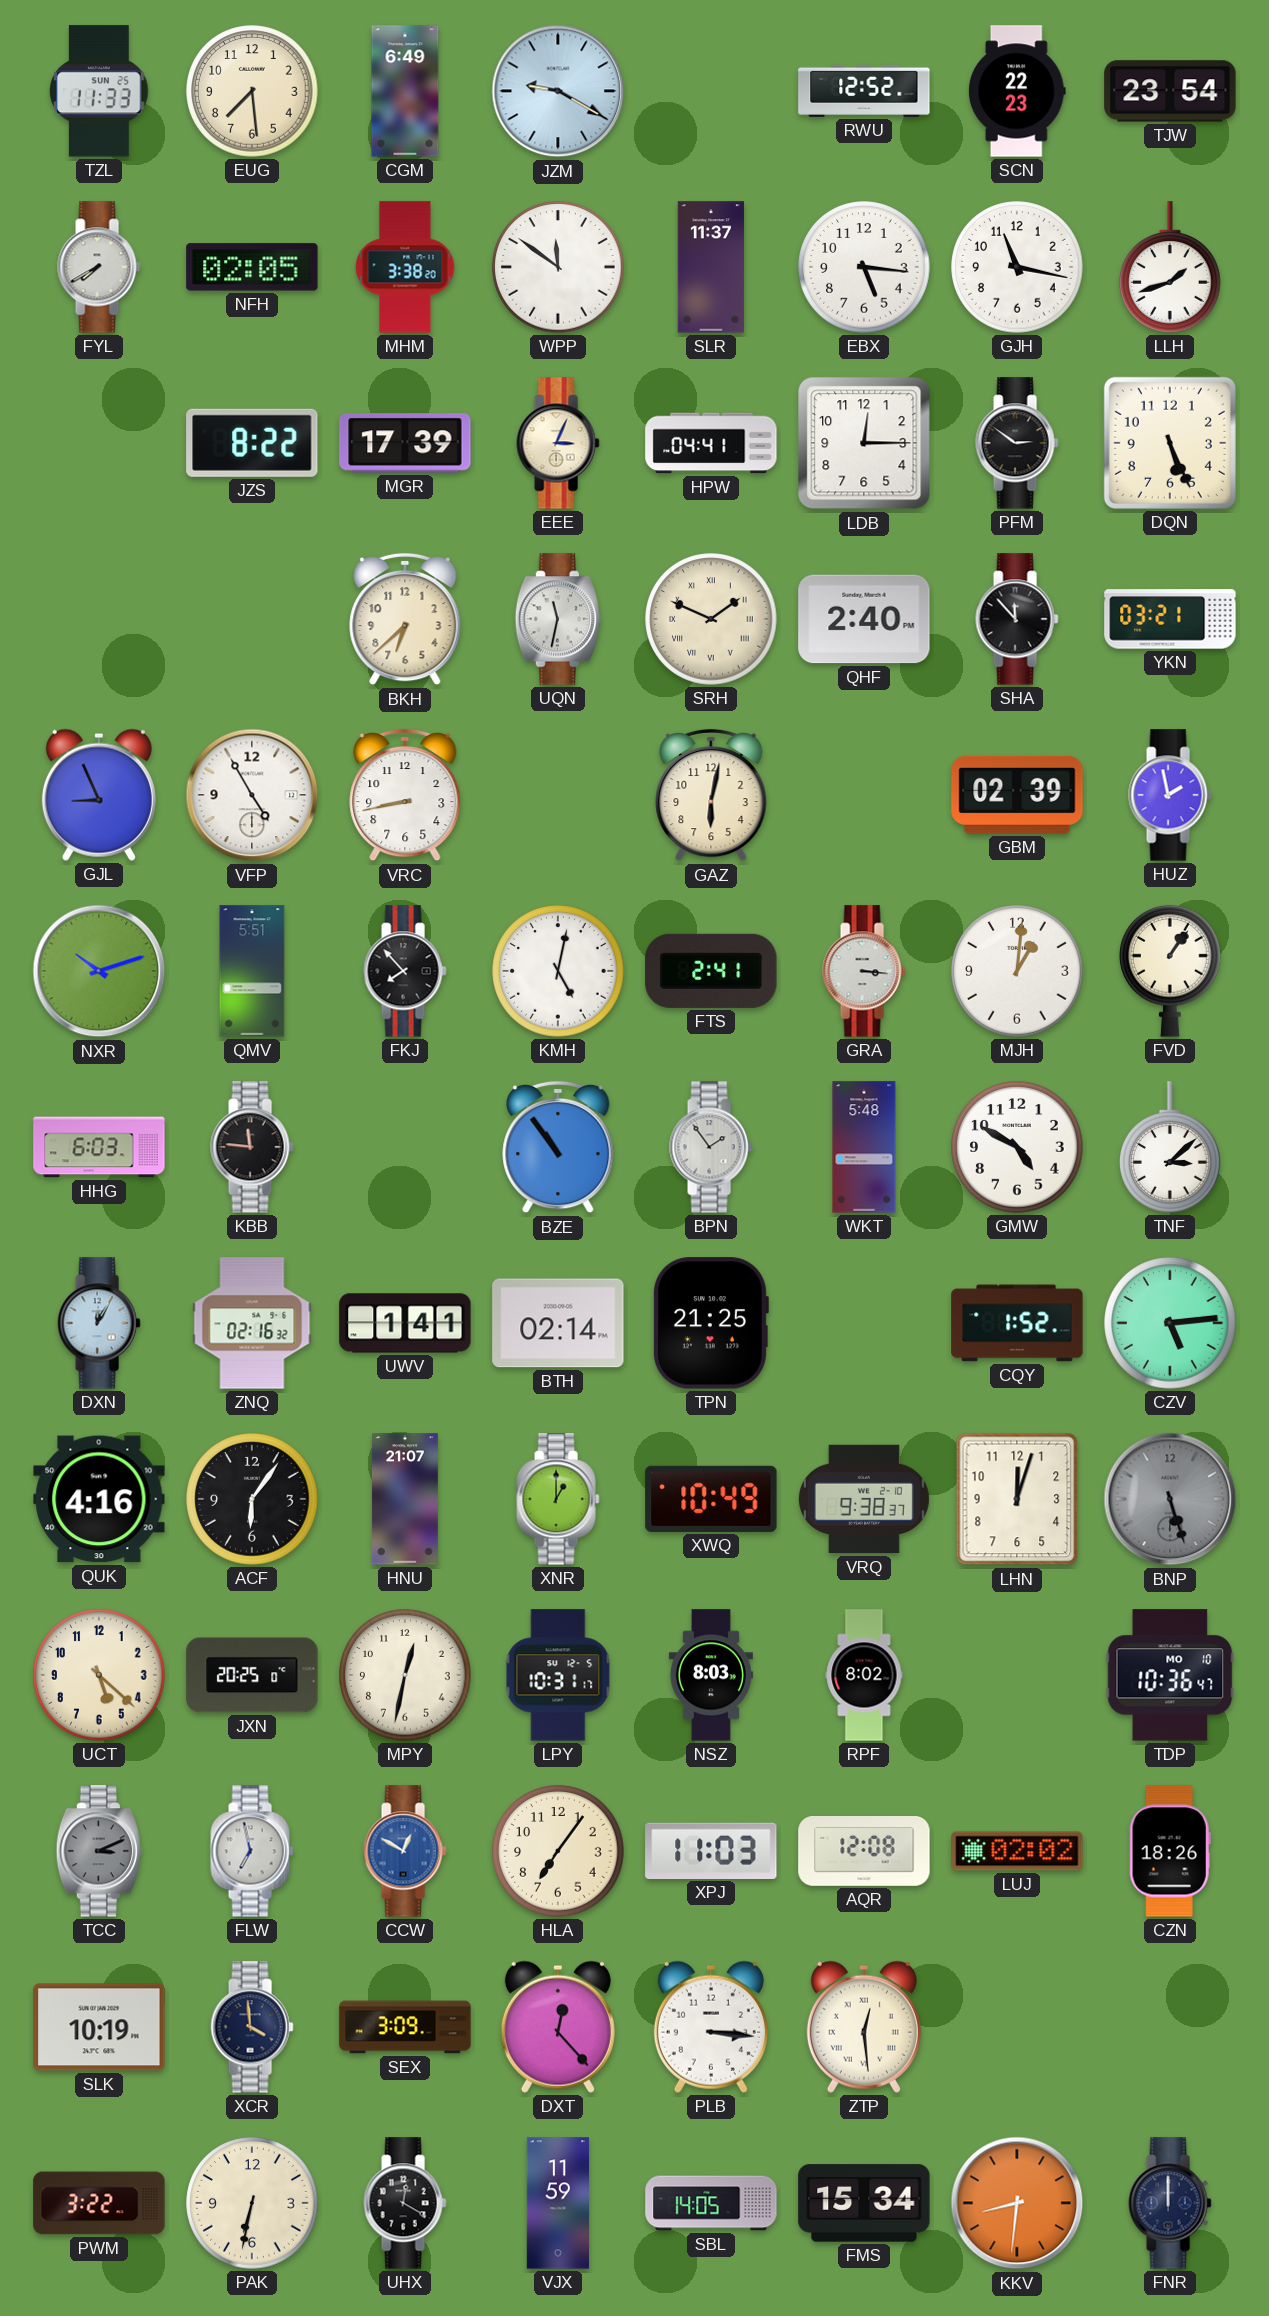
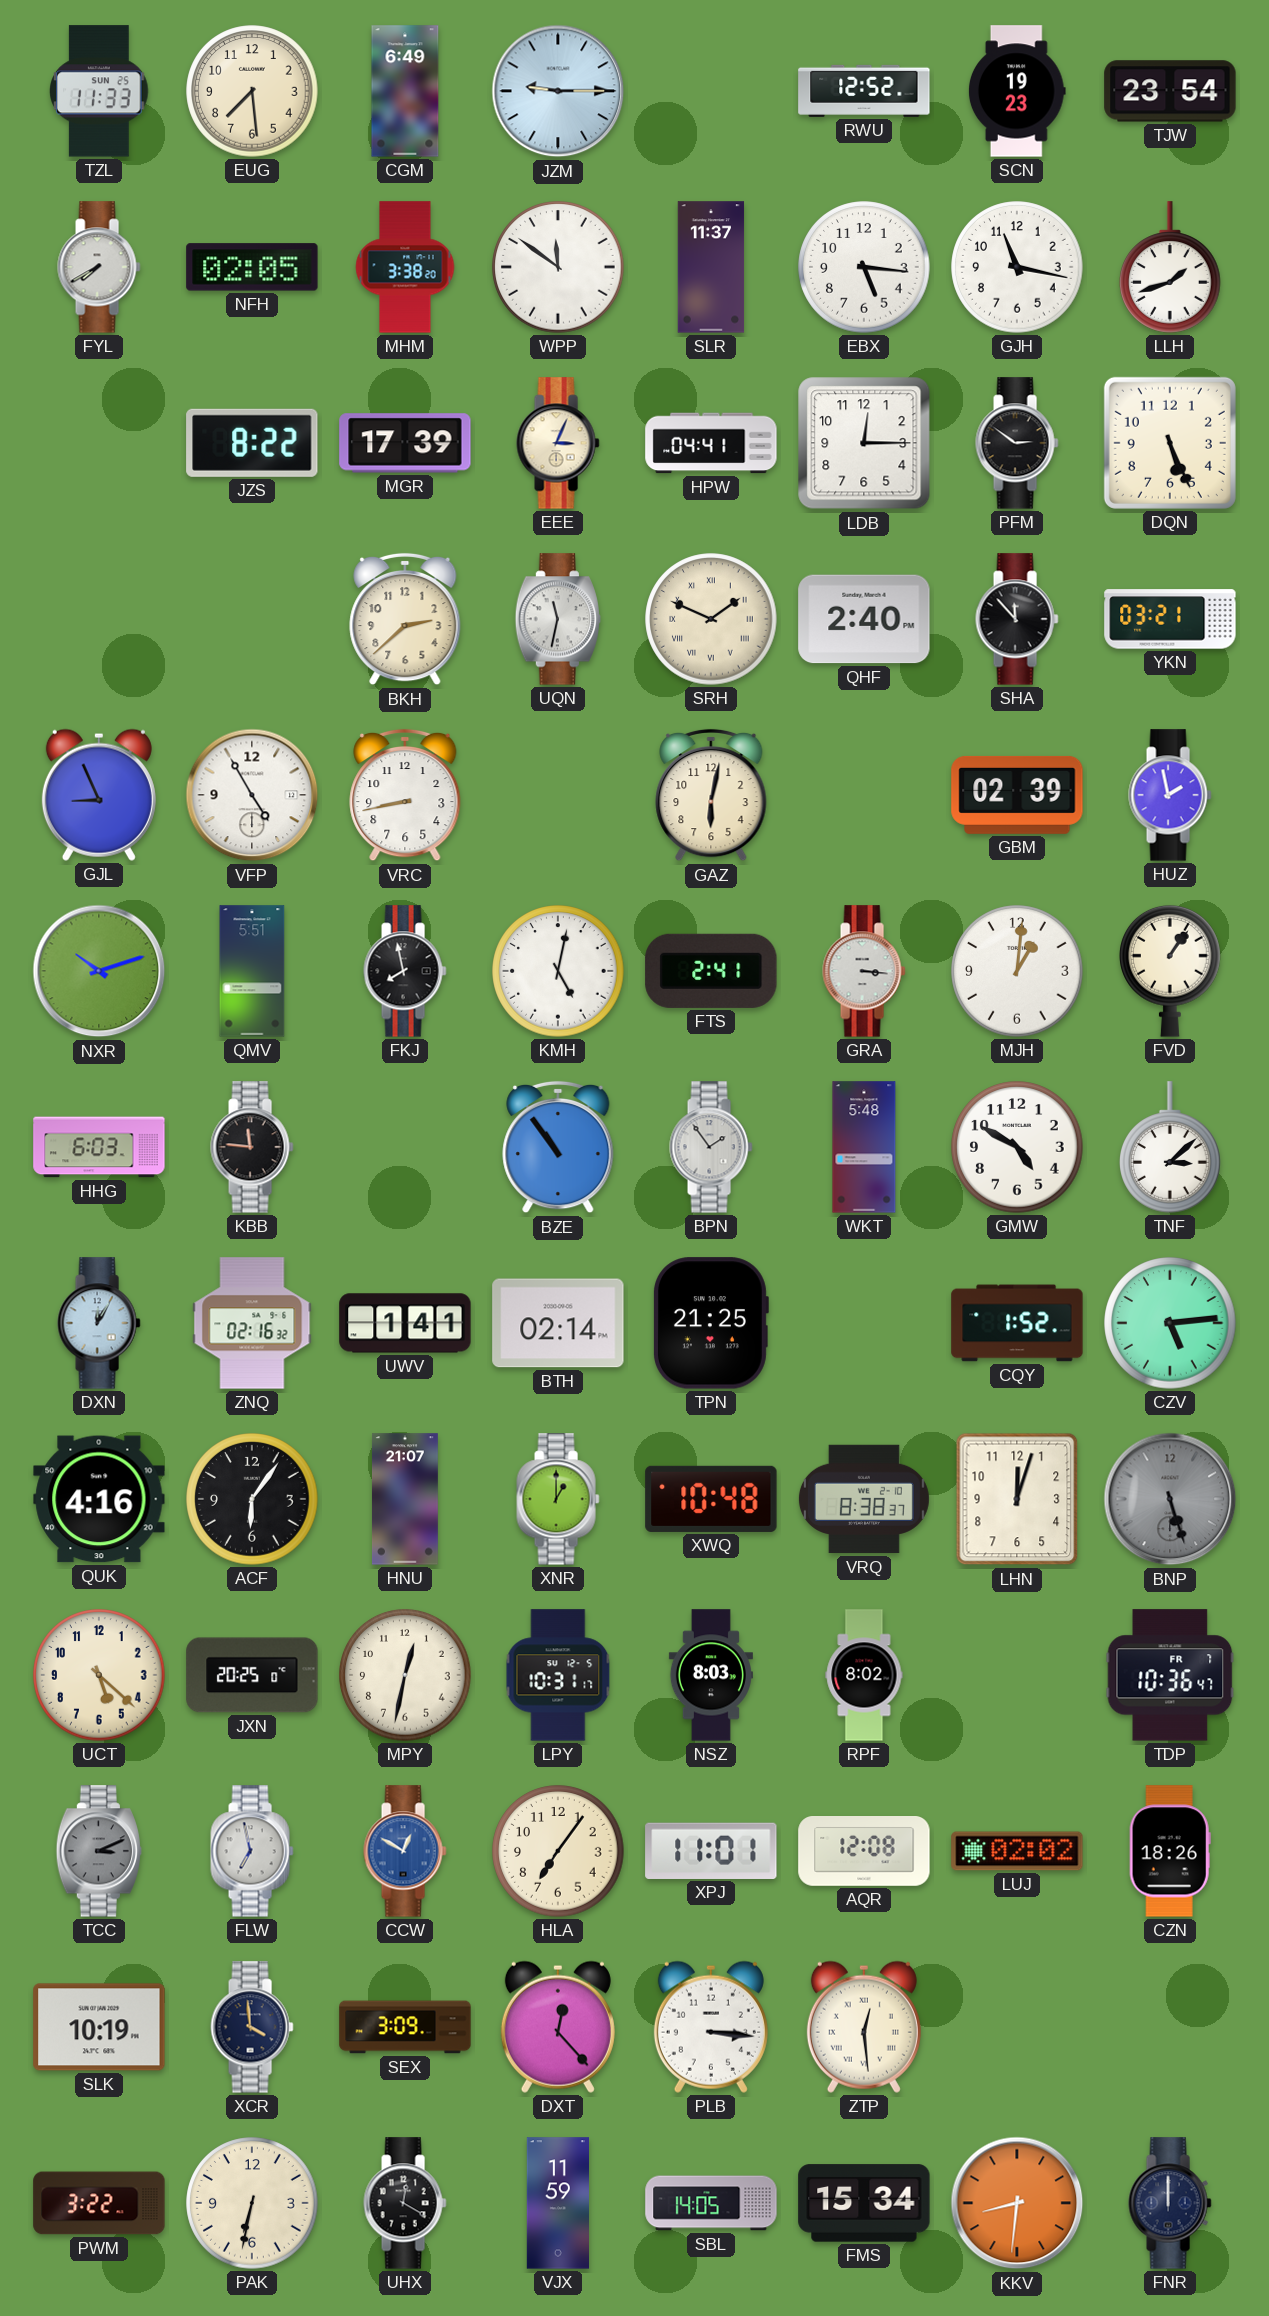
JZM: 9:20 -> 9:15 (558, 91)
SCN: 22:23 -> 19:23 (1017, 91)
BKH: 6:38 -> 2:38 (405, 619)
FKJ: 7:53 -> 7:58 (405, 971)
XWQ: 10:49 -> 10:48 (711, 1499)
VRQ: 9:38 -> 8:38 (864, 1499)
TDP date: MO 10 -> FR 7 (1170, 1675)
XPJ: 11:03 -> 11:01 (711, 1851)
